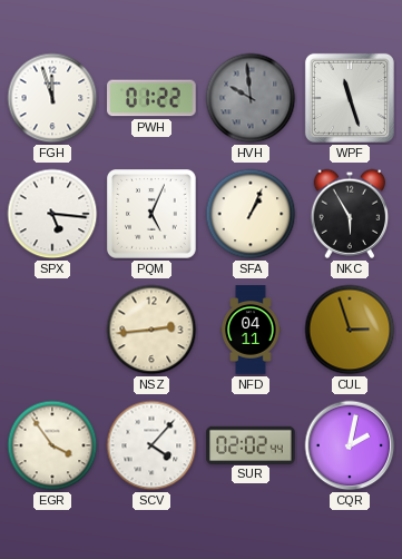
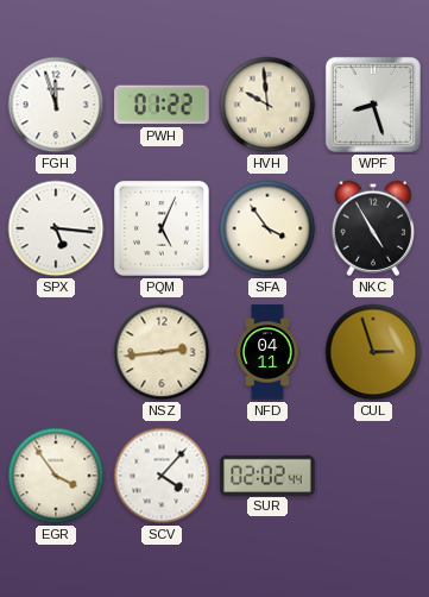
HVH dial: grey -> cream (267, 105)
WPF: 11:27 -> 8:27 (373, 105)
SFA: 1:04 -> 3:54 (267, 228)
NKC: 5:55 -> 4:55 (373, 228)
CQR: 2:02 -> none (350, 445)
